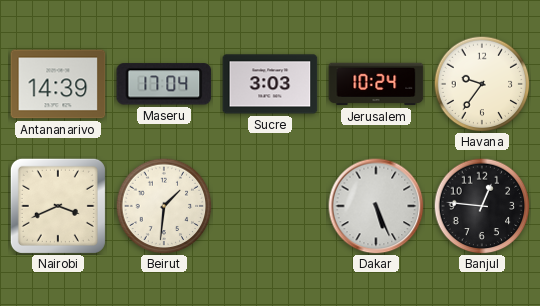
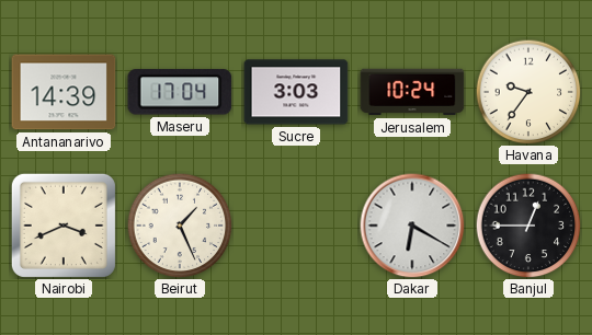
Beirut: 1:31 -> 1:26 (180, 226)
Dakar: 5:26 -> 6:20 (412, 226)
Banjul: 12:46 -> 12:45 (528, 226)
